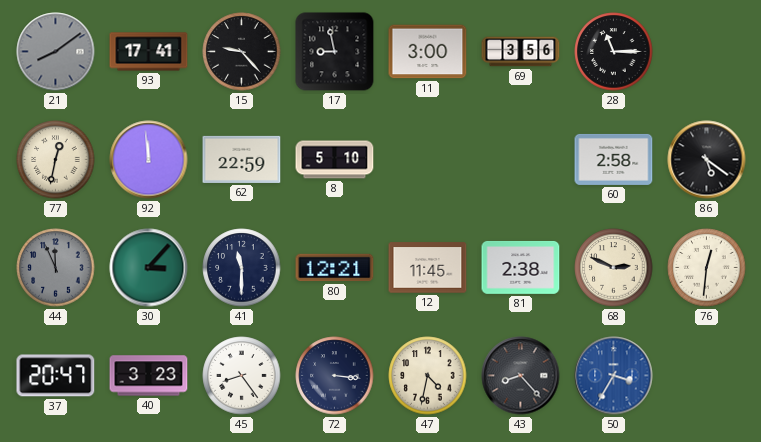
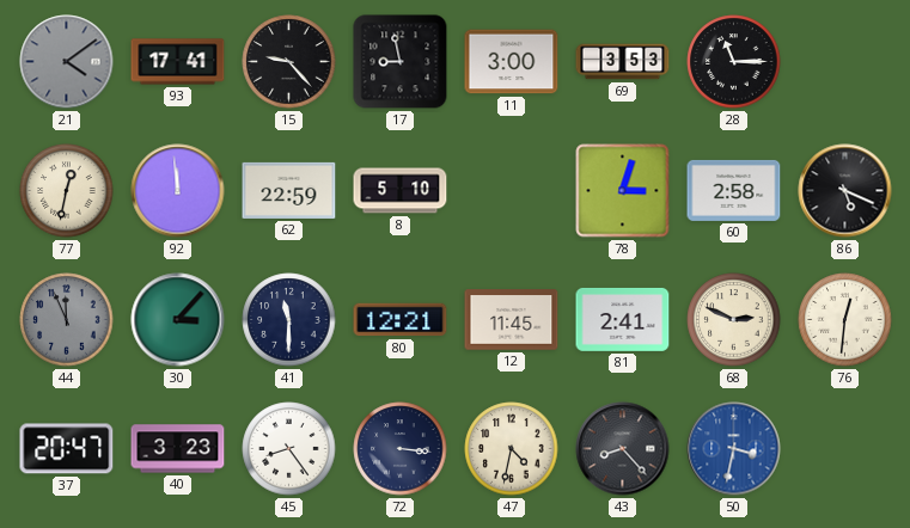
21: 8:09 -> 4:09 (67, 62)
69: 3:56 -> 3:53 (623, 62)
78: none -> 3:03 (623, 191)
86: 5:21 -> 5:19 (845, 191)
81: 2:38 -> 2:41 (623, 319)
50: 3:35 -> 3:32 (734, 449)
